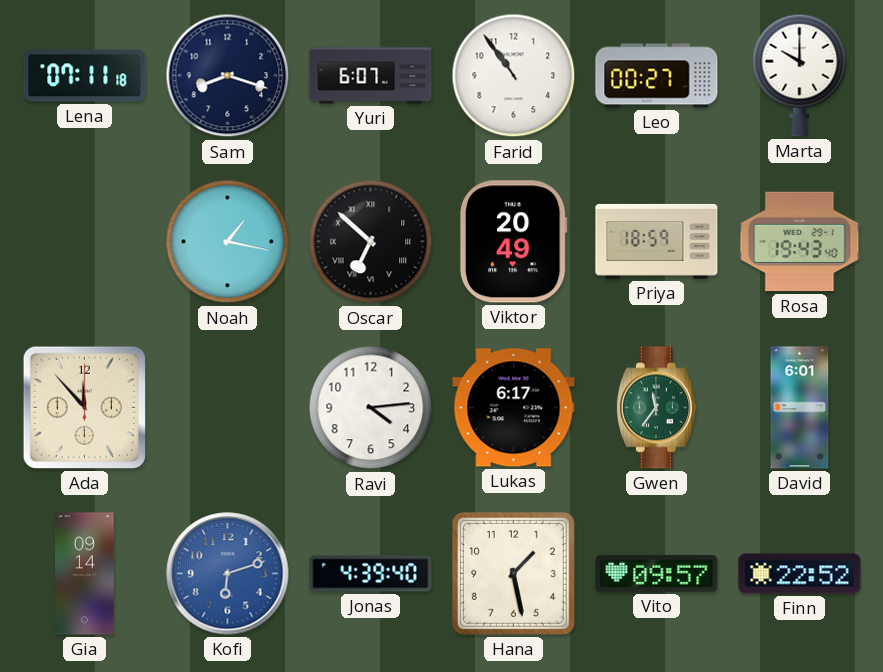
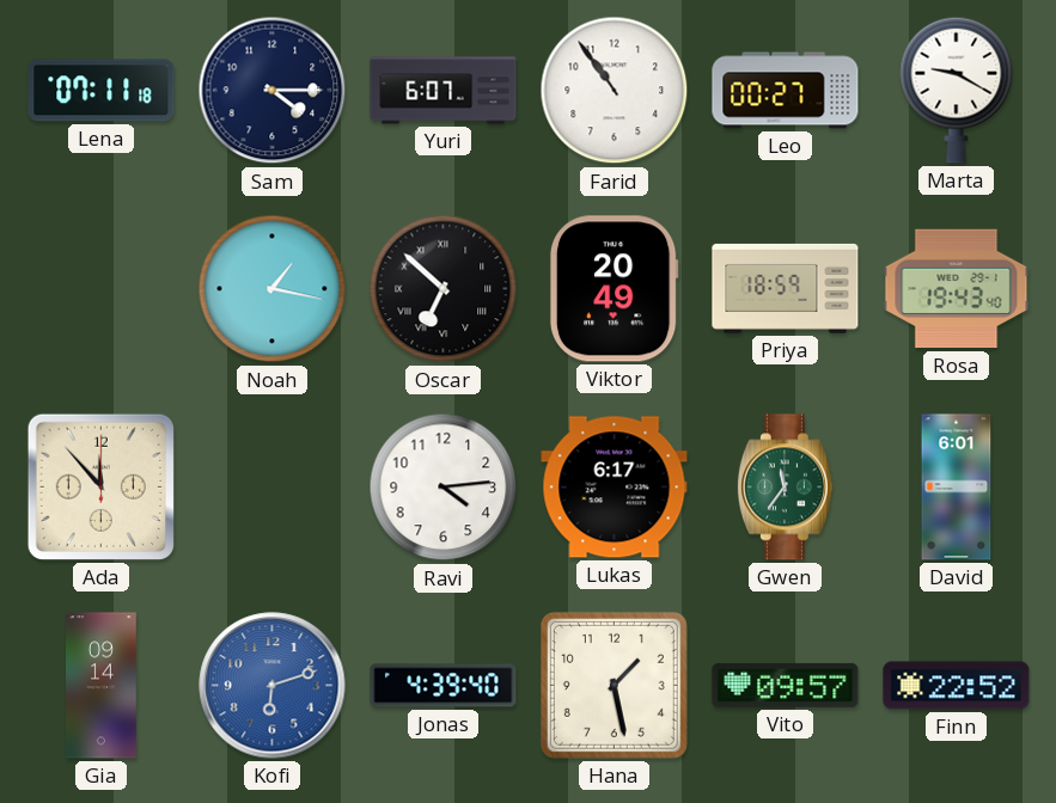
Sam: 8:18 -> 4:15 (273, 91)
Marta: 10:00 -> 9:20 (957, 90)
